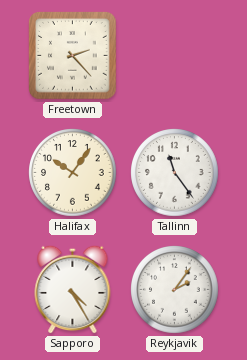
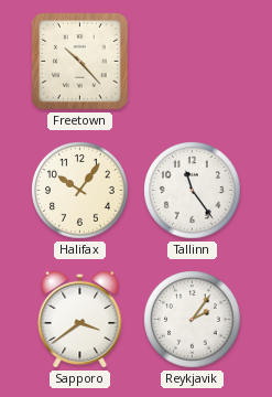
Freetown: 2:23 -> 10:23 (80, 62)
Sapporo: 4:25 -> 3:39 (80, 319)
